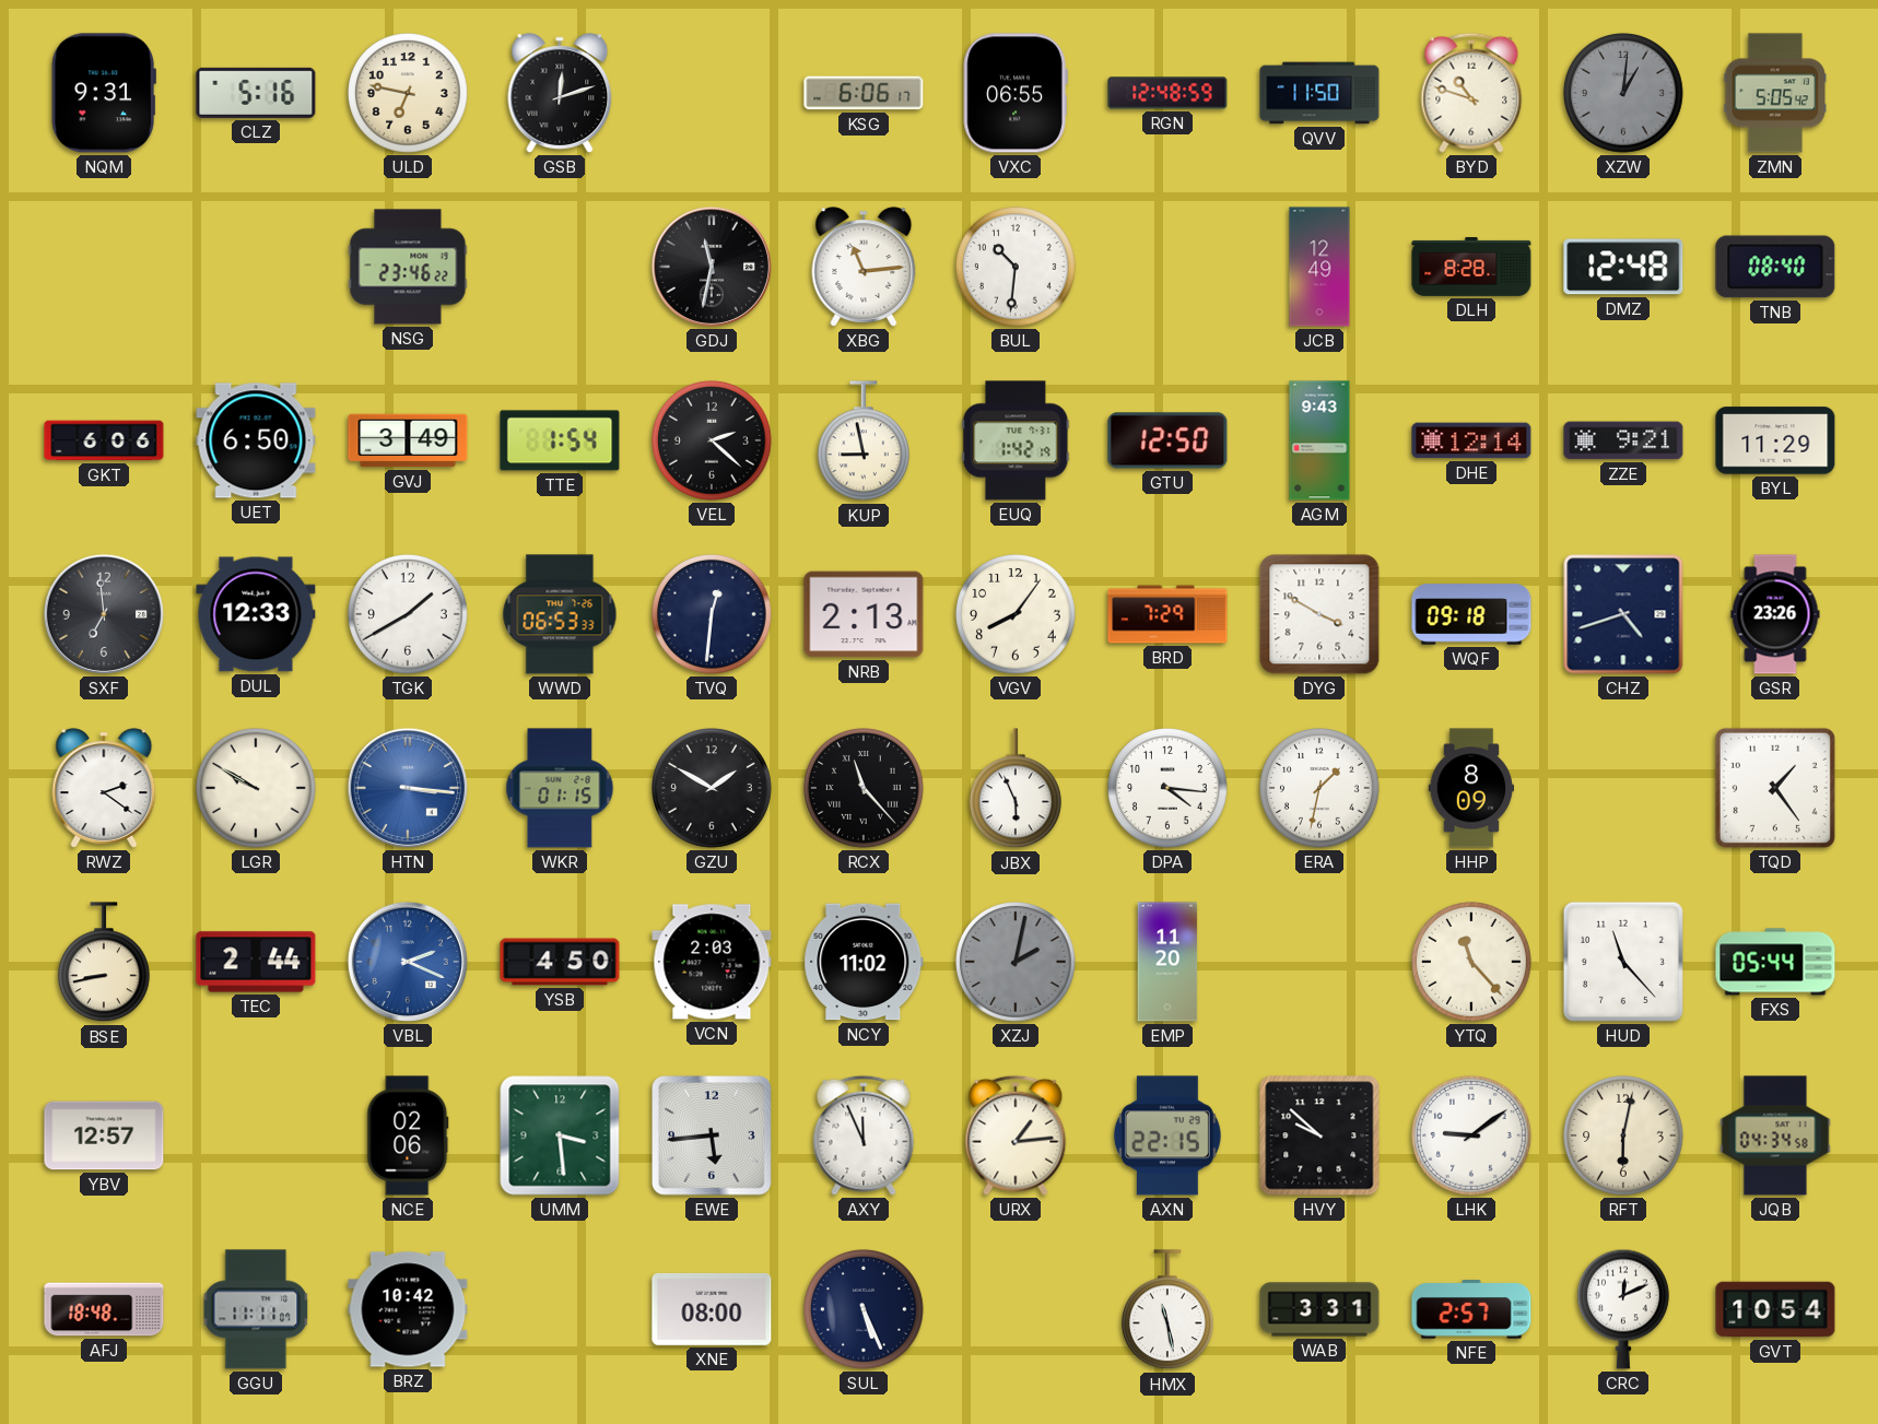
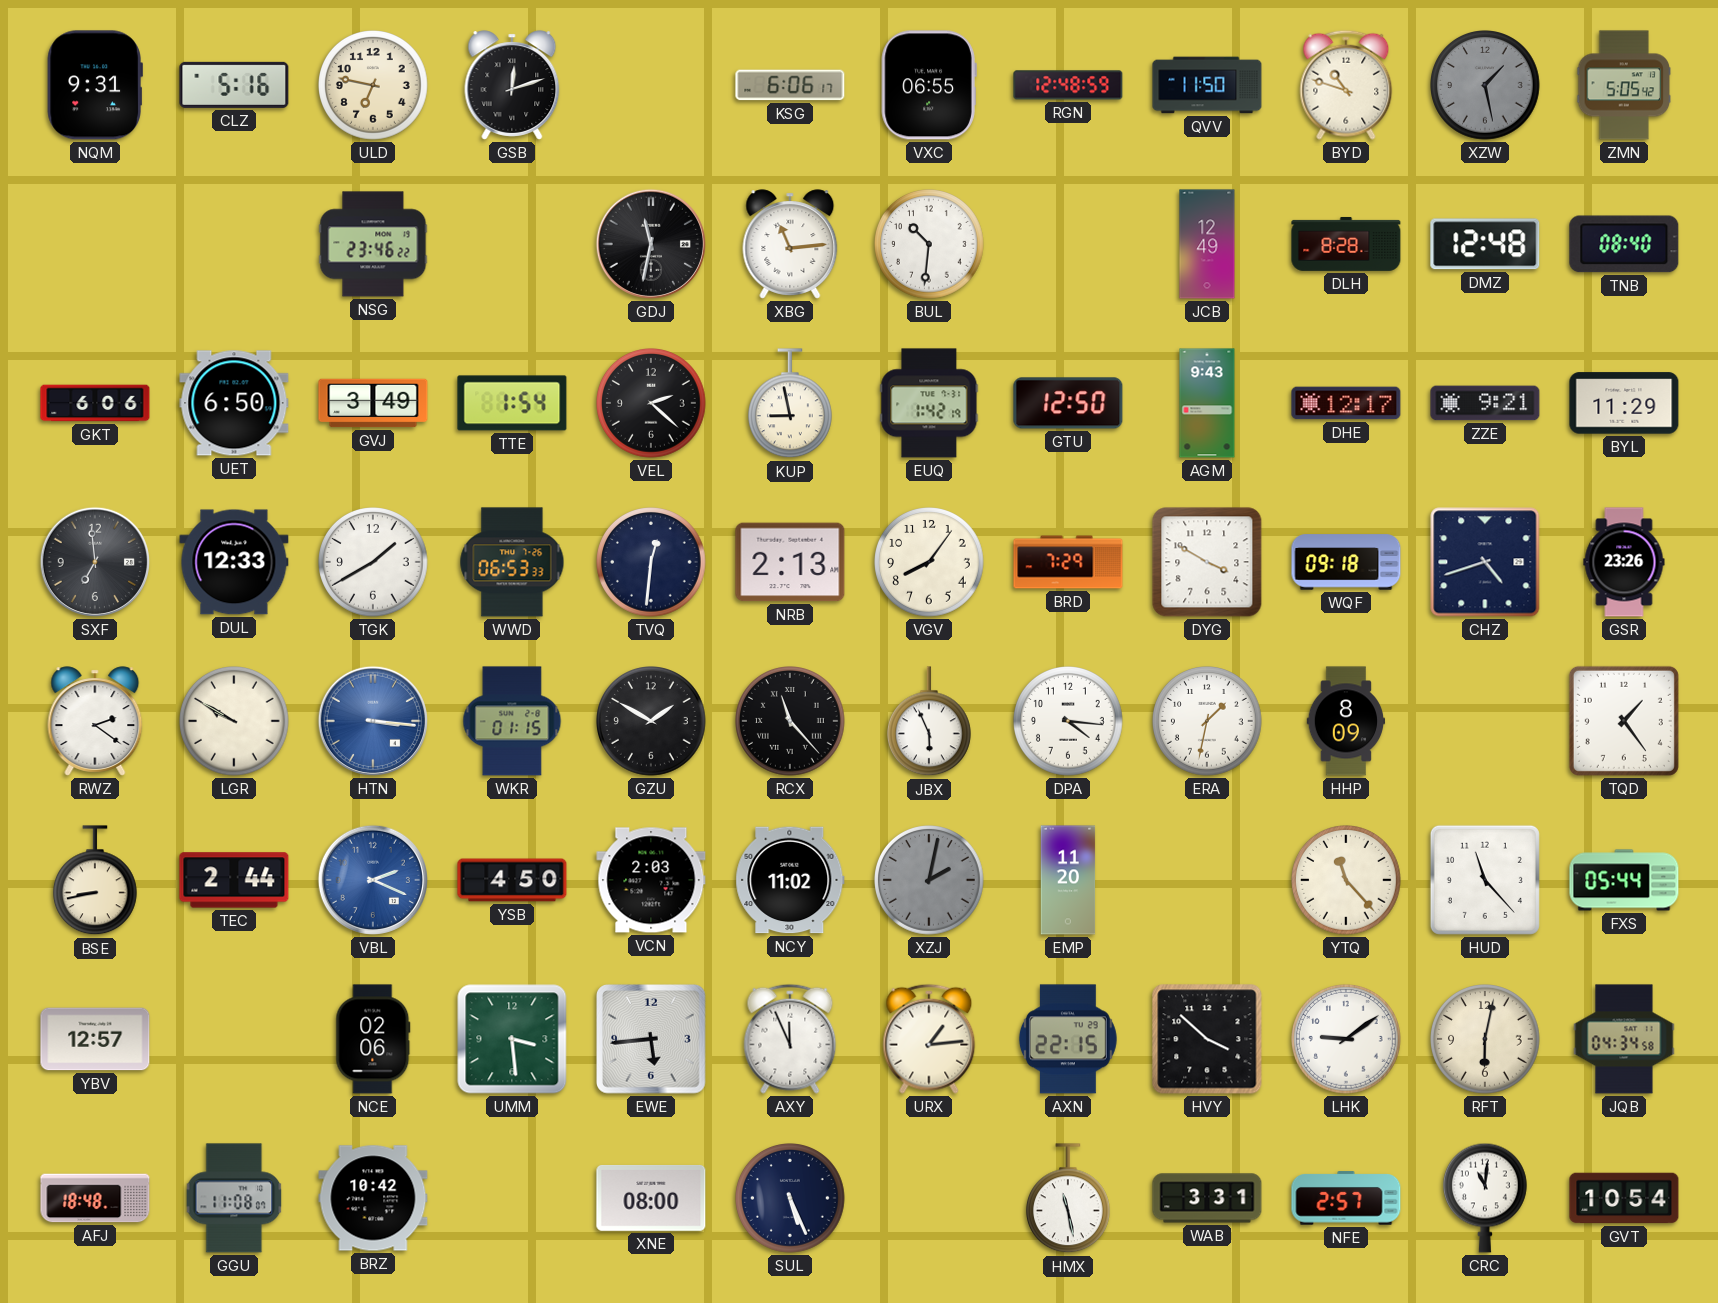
XZW: 1:01 -> 1:28 (1486, 86)
DHE: 12:14 -> 12:17 (1346, 403)
HVY: 9:52 -> 3:52 (1207, 1039)
GGU: 11:11 -> 11:08 (234, 1198)
CRC: 12:11 -> 11:01 (1485, 1198)
